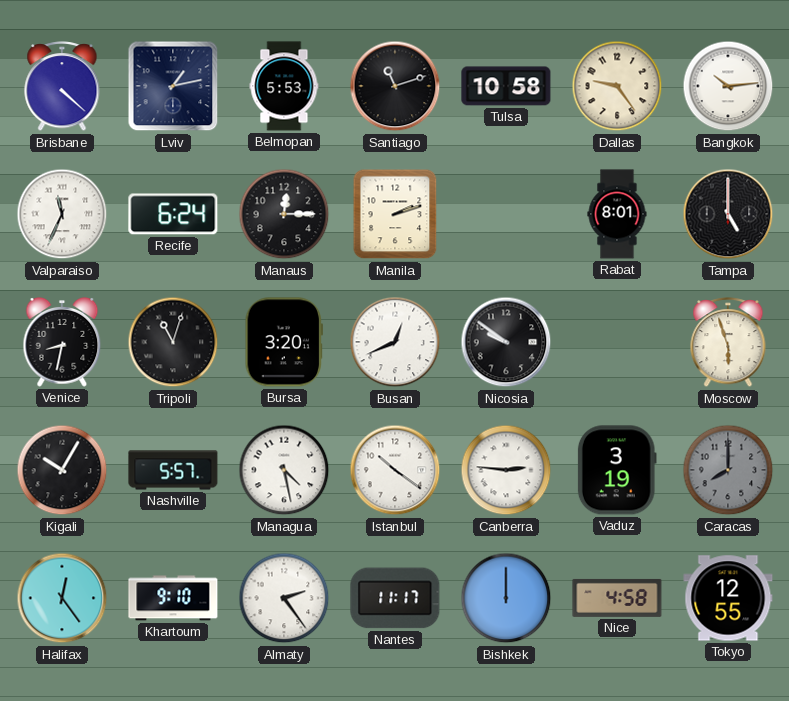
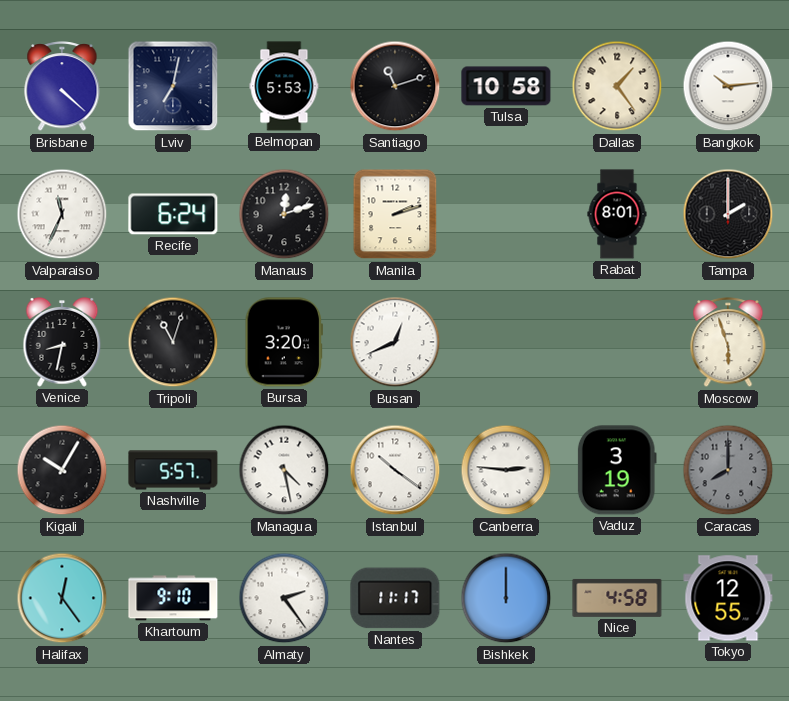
Lviv: 1:13 -> 7:02 (173, 86)
Dallas: 9:24 -> 1:24 (617, 86)
Manaus: 12:15 -> 12:12 (284, 214)
Tampa: 5:00 -> 2:00 (728, 214)
Nicosia: 9:51 -> none (506, 342)
